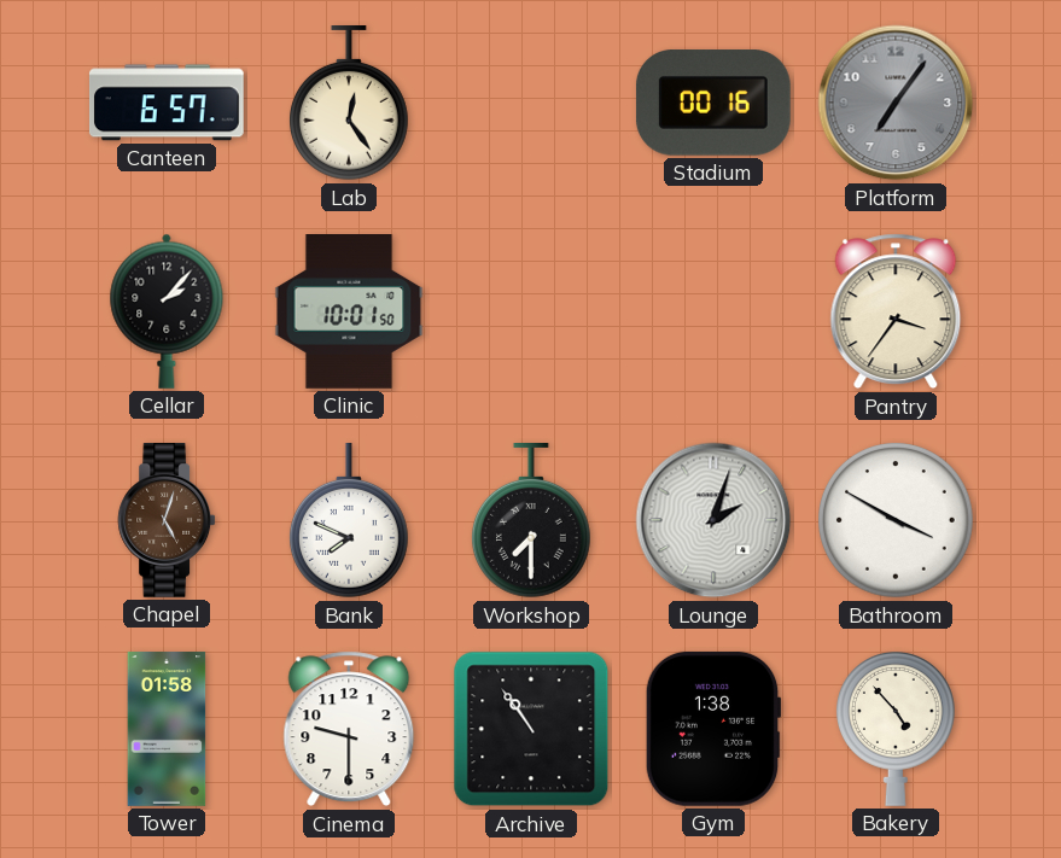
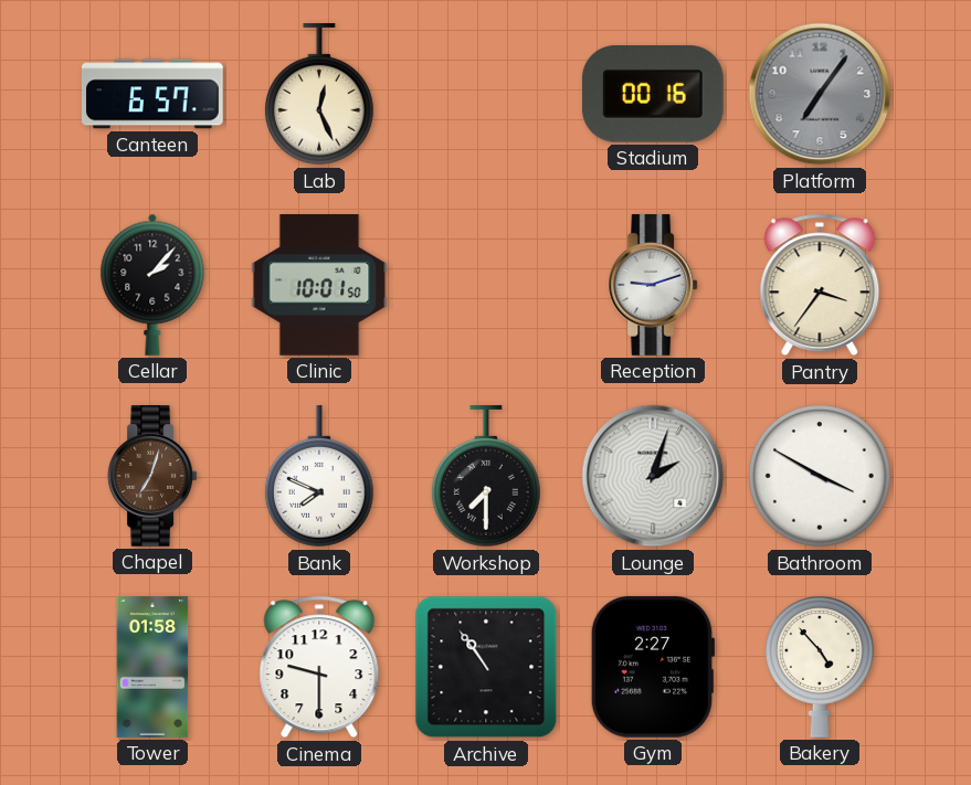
Lab: 12:24 -> 12:26 (319, 95)
Reception: none -> 9:12 (653, 286)
Chapel: 5:03 -> 7:03 (152, 477)
Gym: 1:38 -> 2:27 (653, 667)
